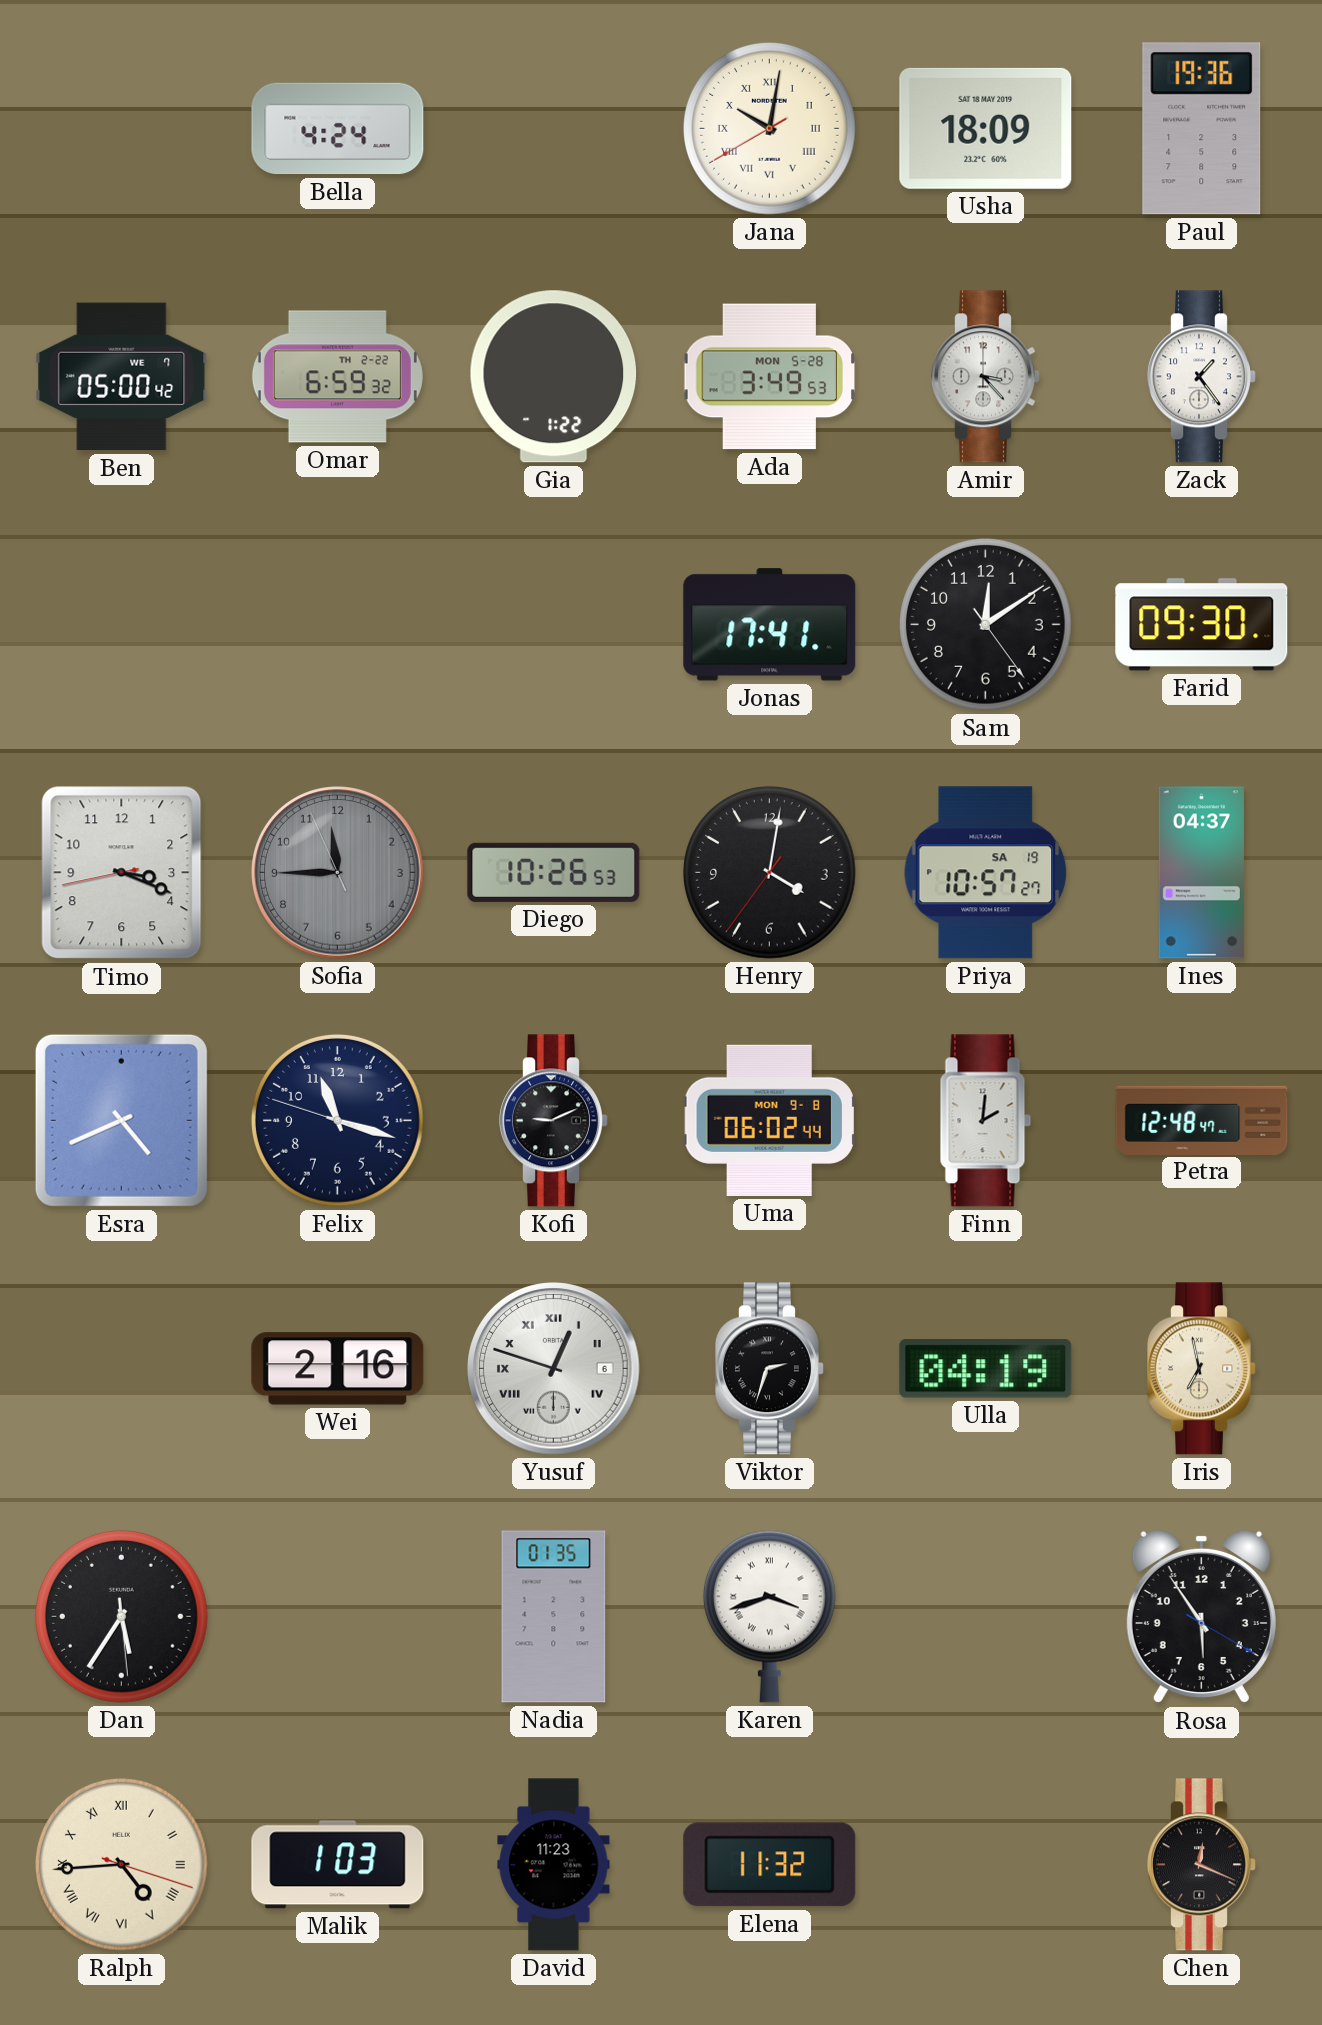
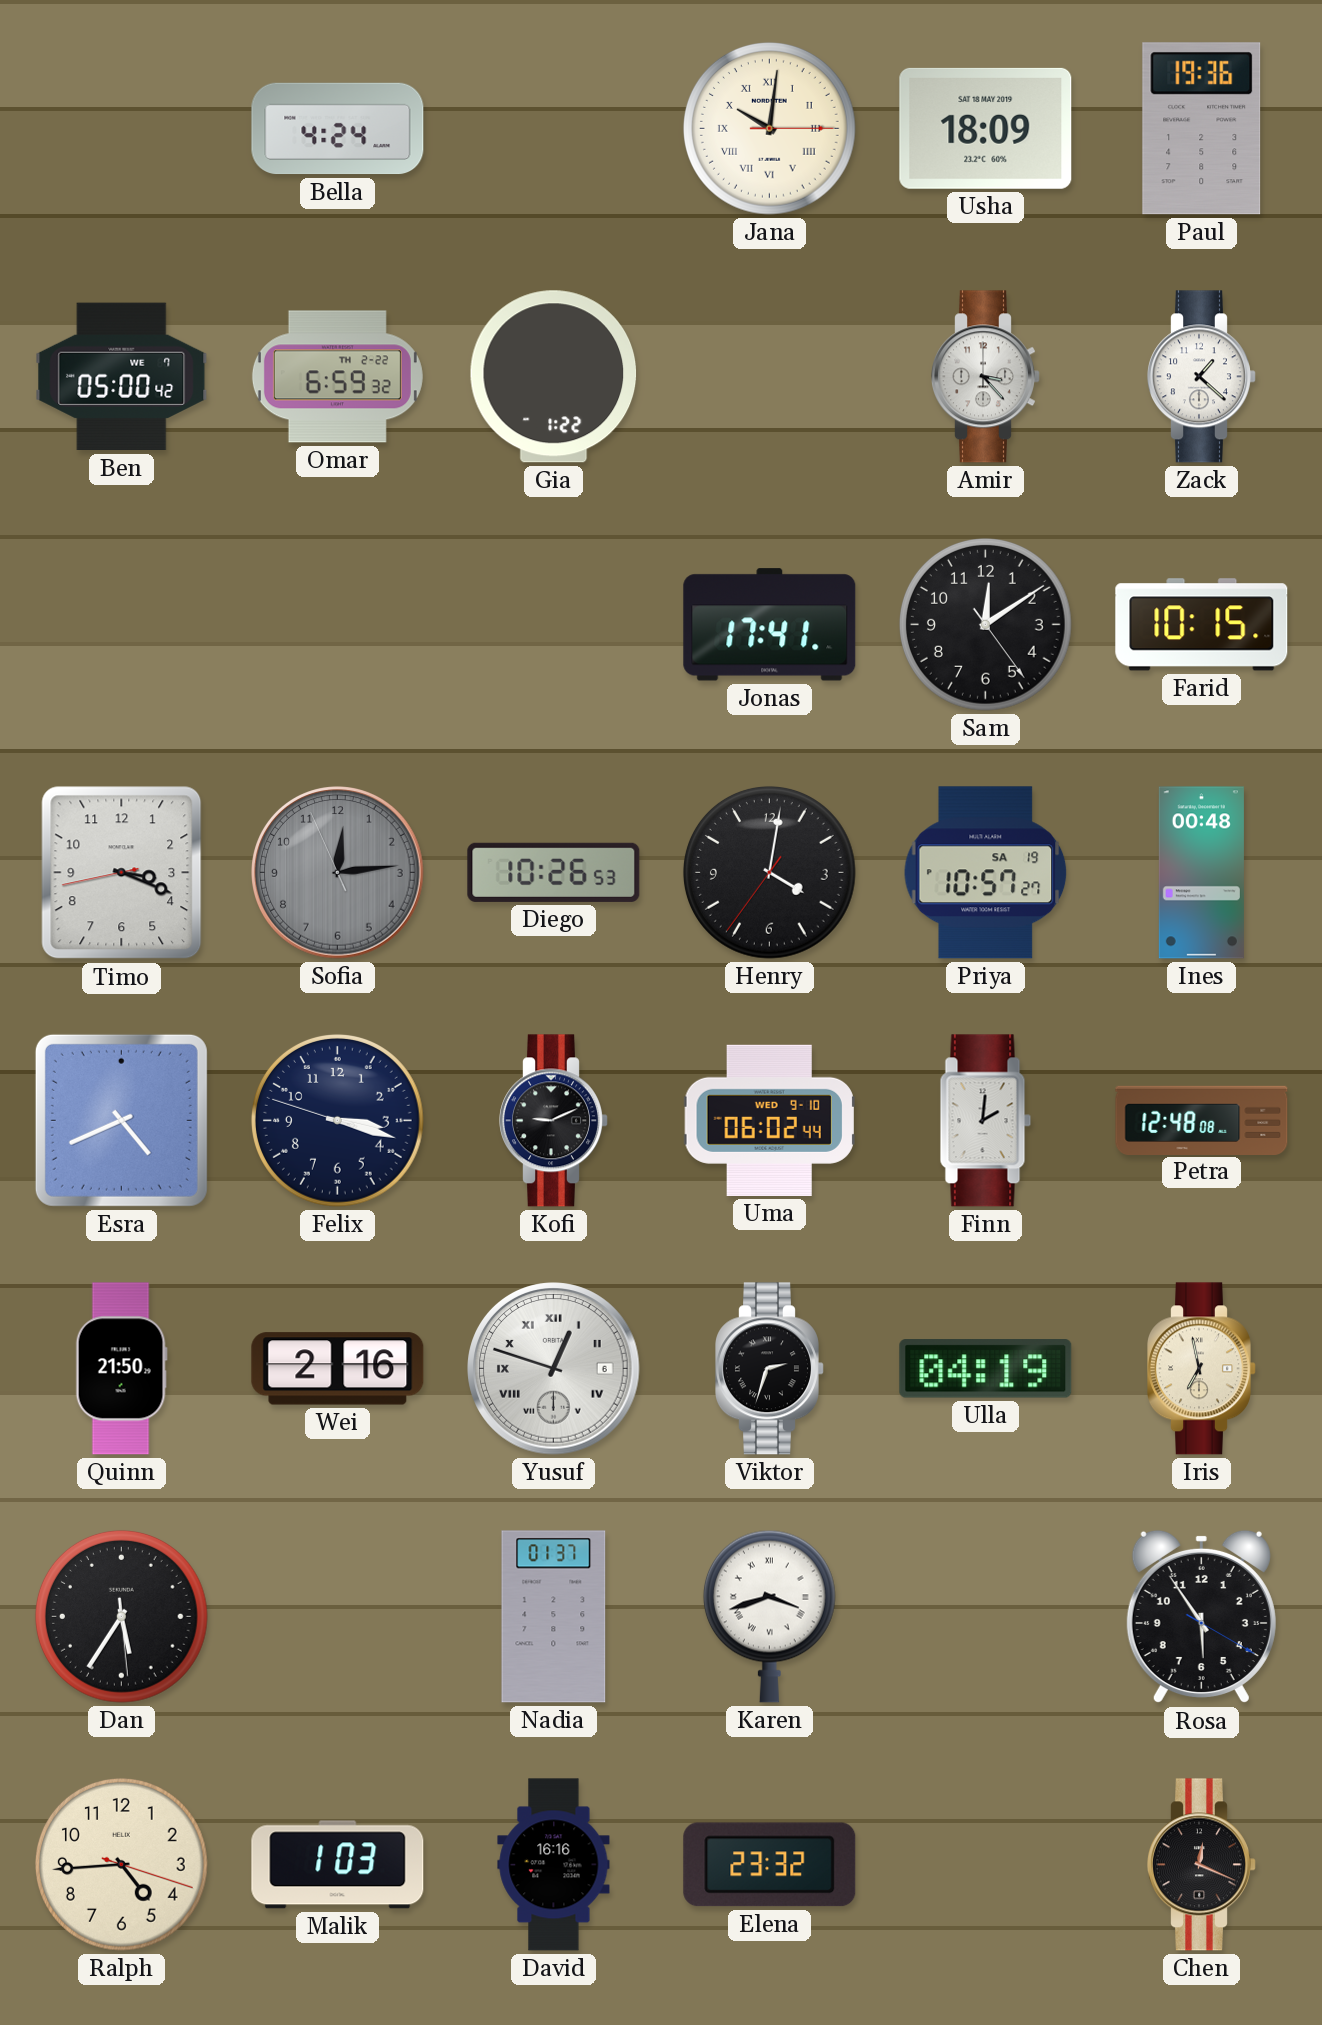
Jana: 10:01:40 -> 10:01:15 (770, 129)
Ada: 3:49 -> none (770, 377)
Zack: 1:24 -> 1:22 (1202, 377)
Farid: 09:30 -> 10:15 (1202, 625)
Sofia: 11:44 -> 12:13 (338, 873)
Ines: 04:37 -> 00:48 (1201, 873)
Felix: 11:17 -> 3:17 (338, 1121)
Uma date: MON 9-8 -> WED 9-10 (769, 1120)
Petra: 12:48:47 -> 12:48:08 (1202, 1120)
Quinn: none -> 21:50 (121, 1369)
Nadia: 01:35 -> 01:37 (554, 1617)
Ralph numerals: Roman -> Arabic (122, 1865)
David: 11:23 -> 16:16 (554, 1865)
Elena: 11:32 -> 23:32 (770, 1865)
